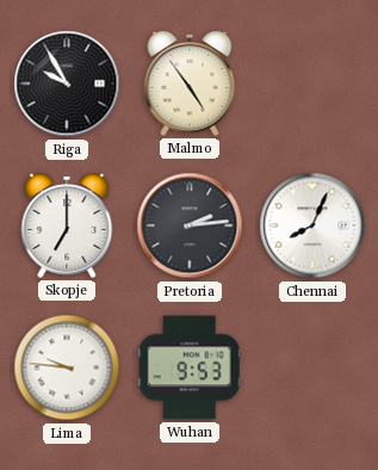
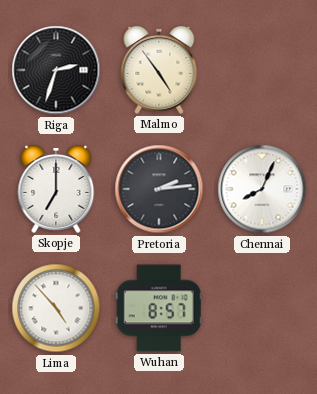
Riga: 9:55 -> 2:33 (56, 70)
Lima: 9:46 -> 4:53 (56, 308)
Wuhan: 9:53 -> 8:57 (159, 308)
